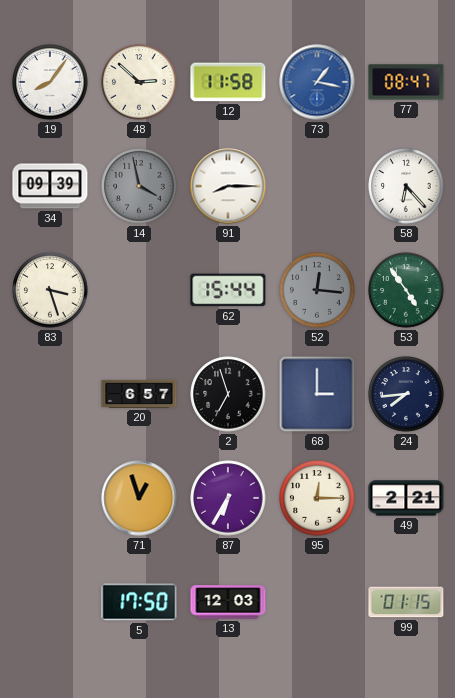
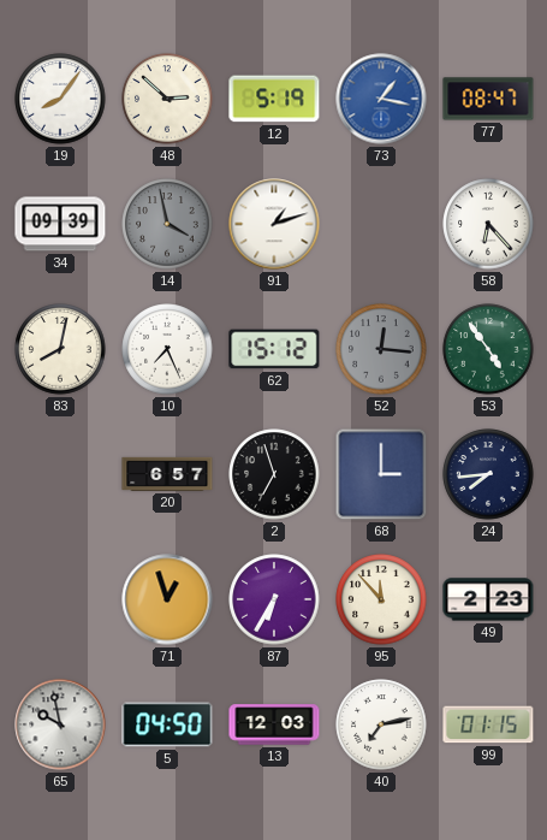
12: 11:58 -> 5:19 (274, 99)
91: 8:15 -> 1:12 (274, 224)
83: 3:27 -> 8:02 (60, 349)
10: none -> 7:26 (167, 349)
62: 15:44 -> 15:12 (274, 349)
95: 12:15 -> 11:53 (381, 599)
49: 2:21 -> 2:23 (488, 599)
65: none -> 9:58 (60, 724)
5: 17:50 -> 04:50 (167, 724)
40: none -> 7:13 (381, 724)
